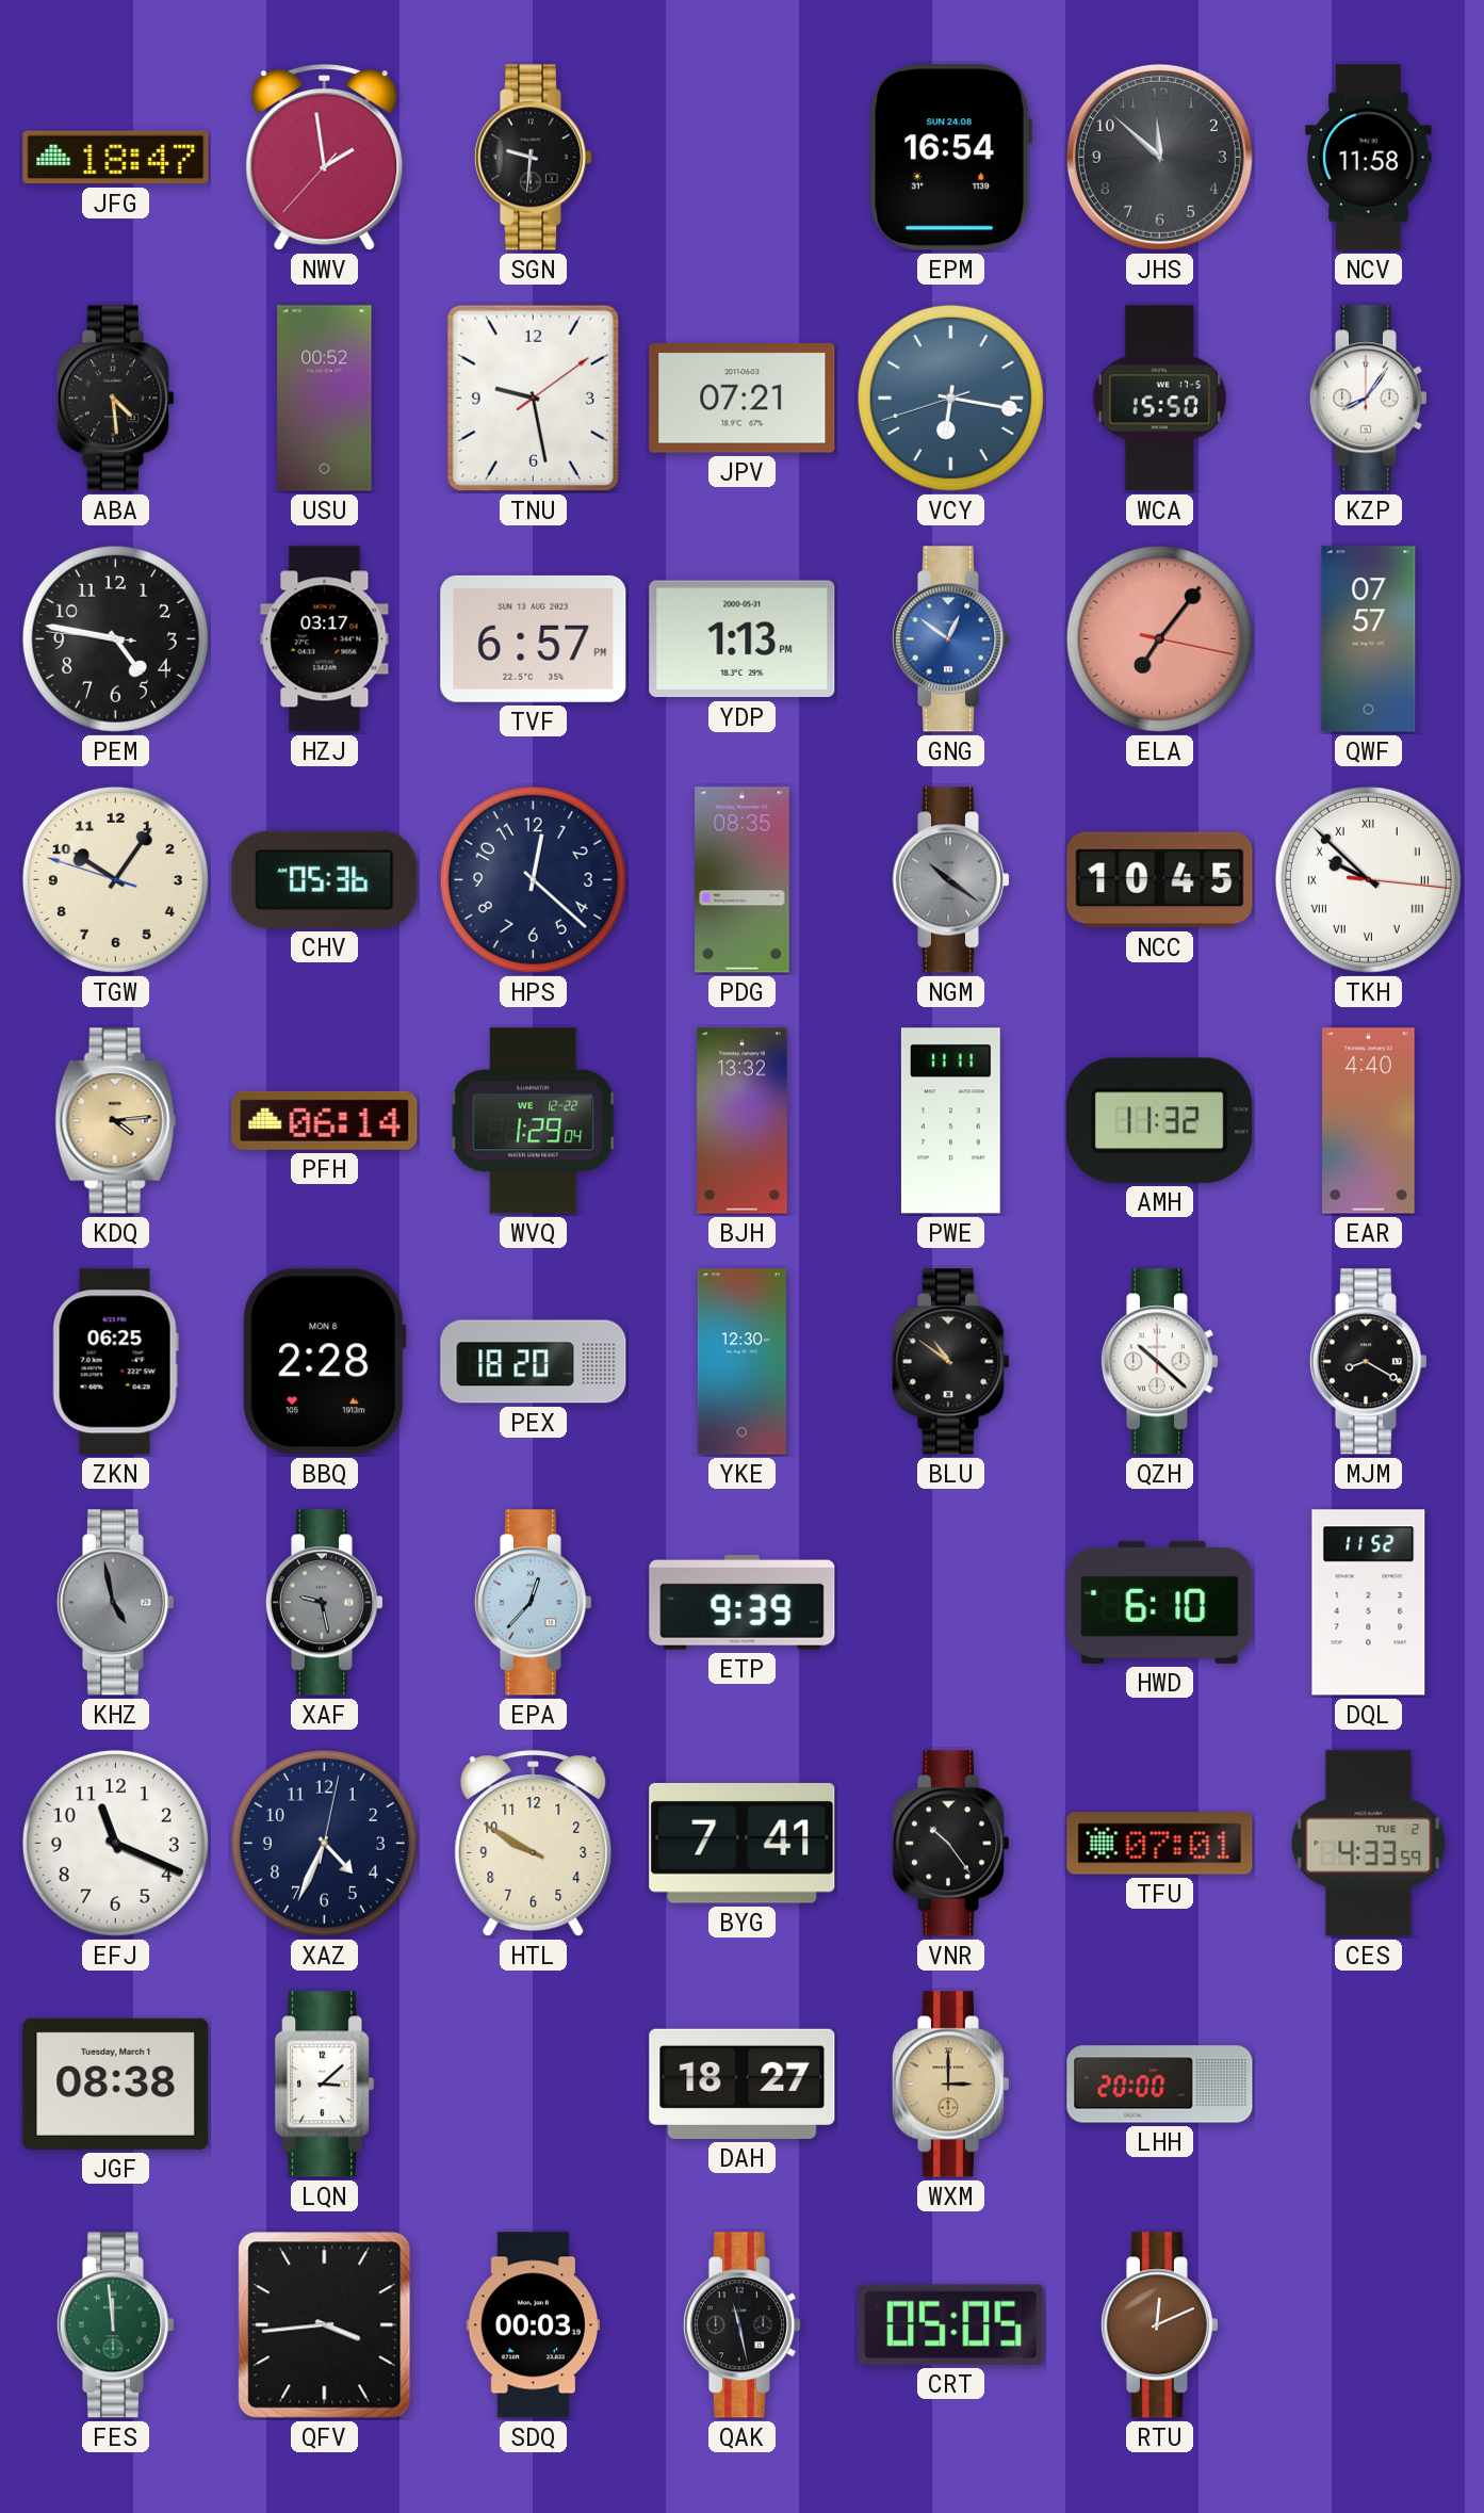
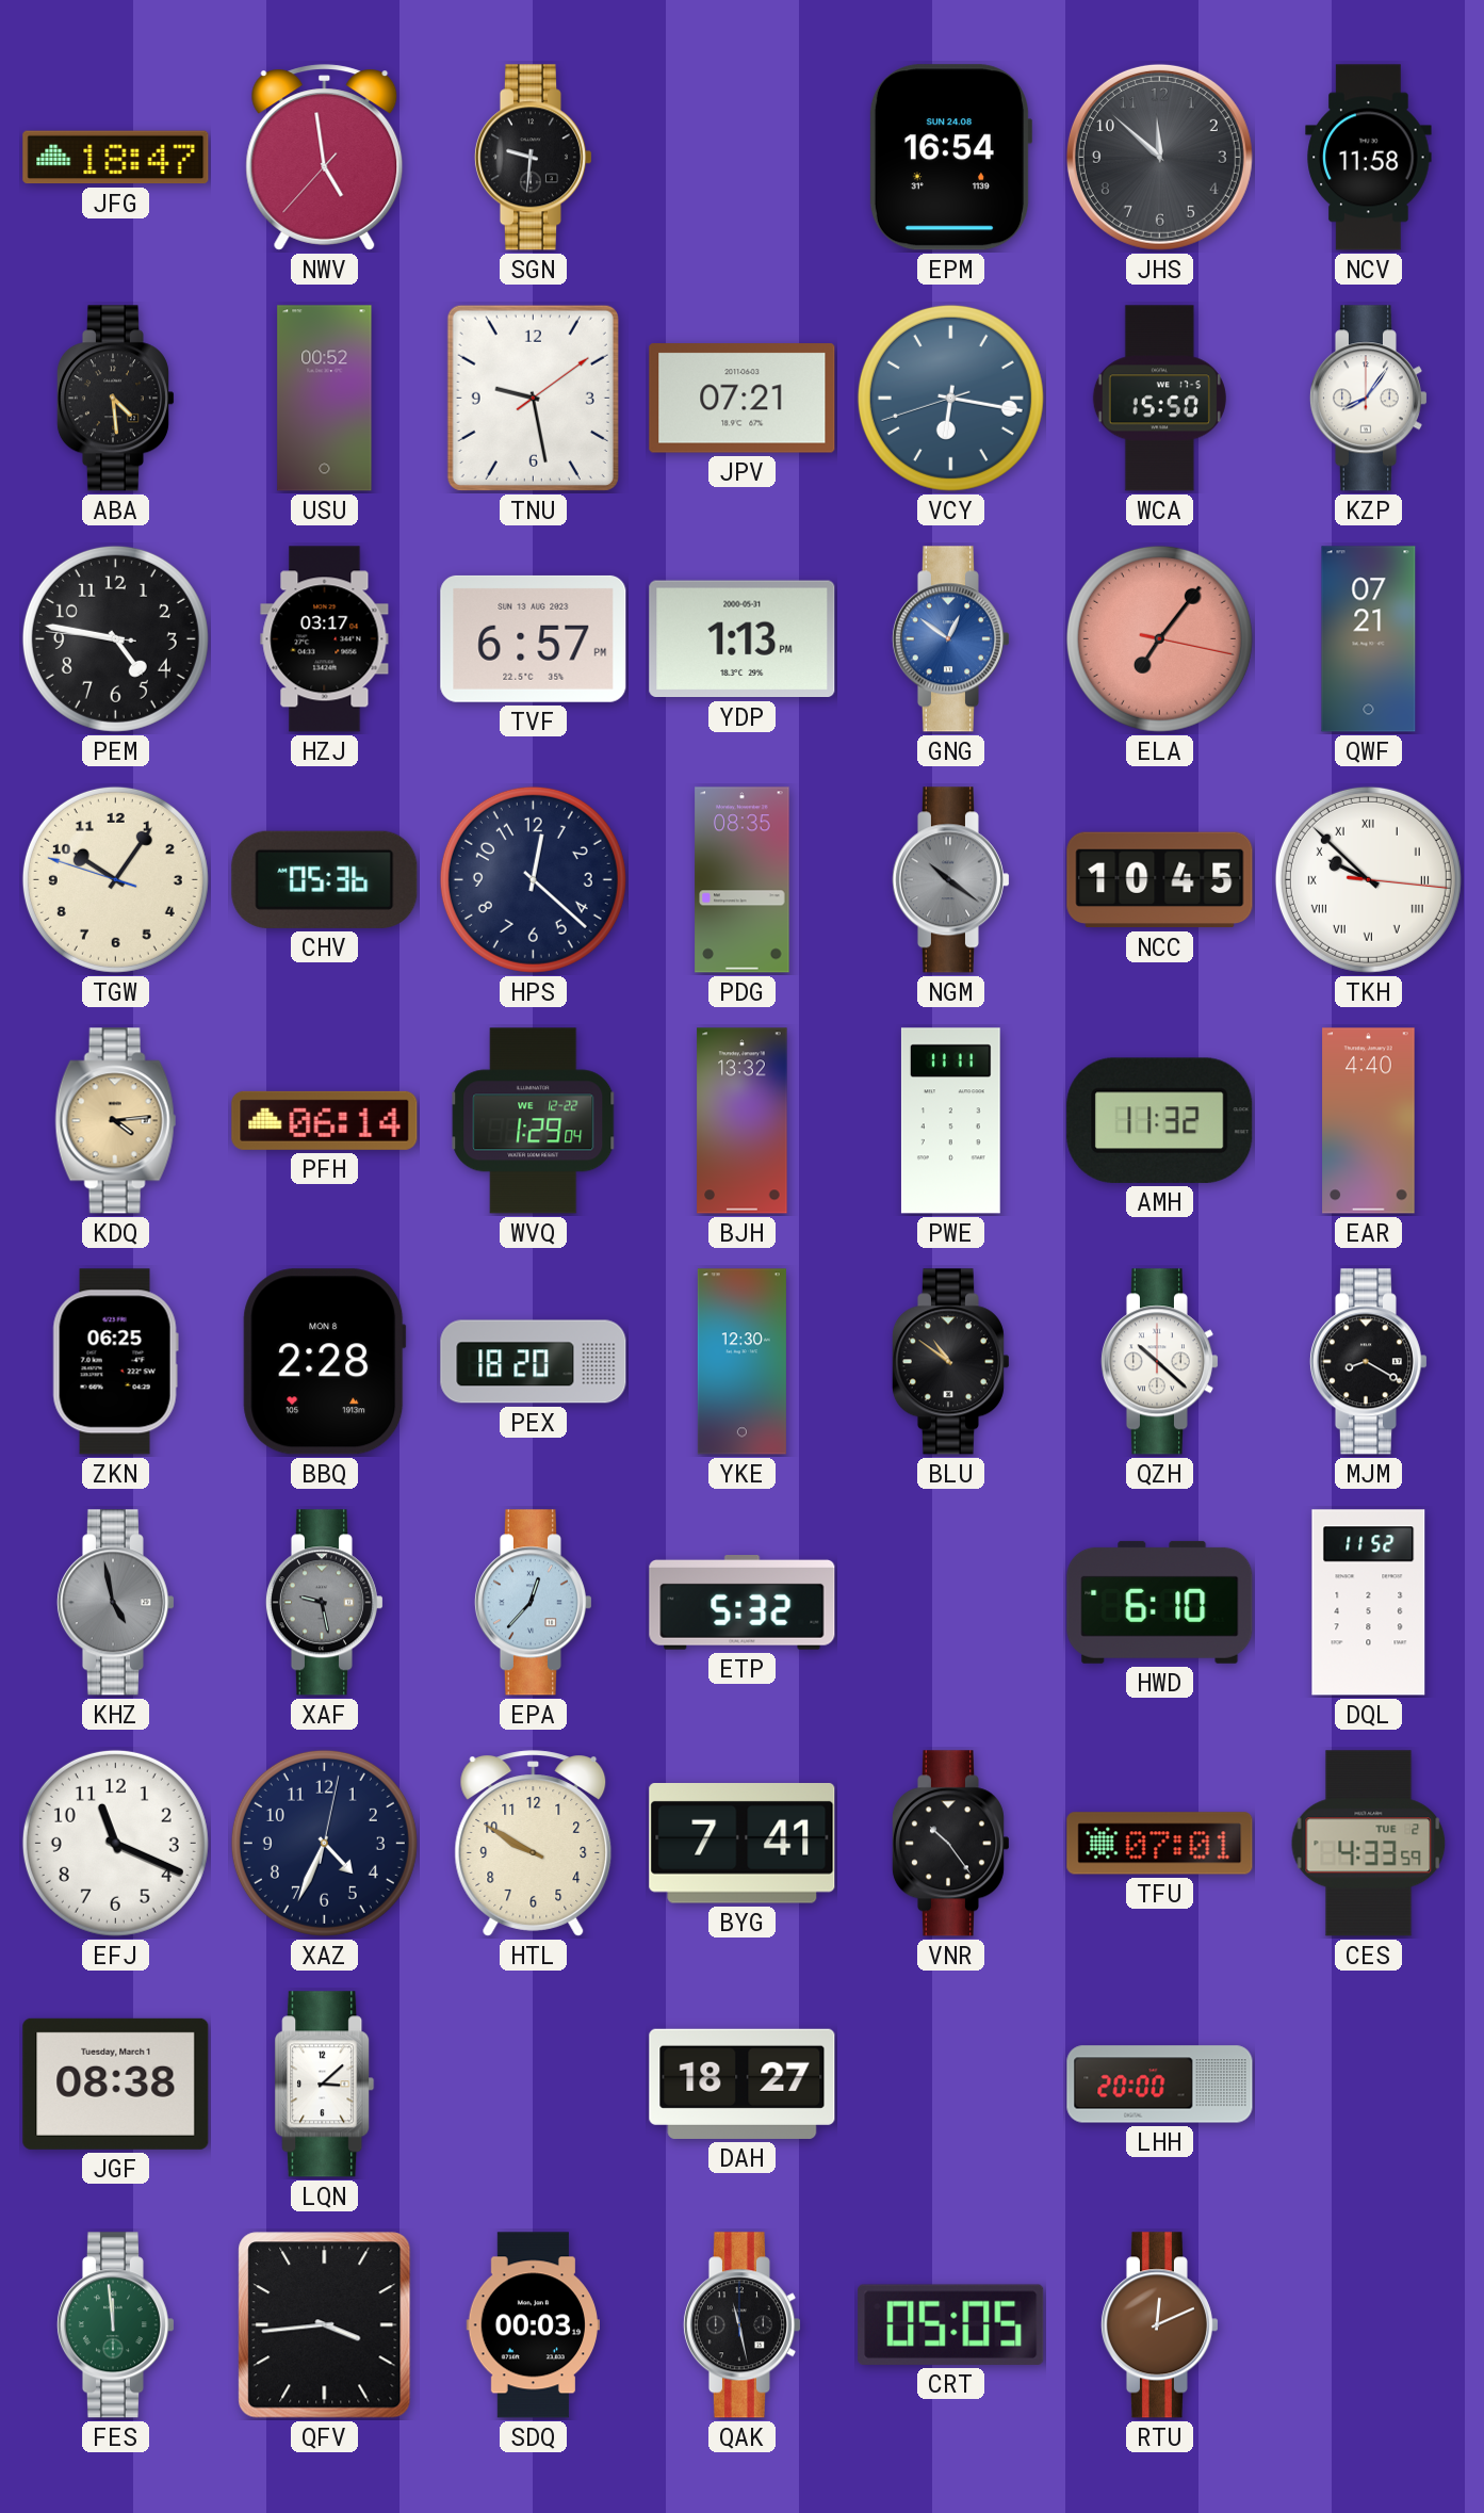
NWV: 1:58 -> 4:58 (325, 158)
QWF: 07:57 -> 07:21 (1369, 639)
ETP: 9:39 -> 5:32 (743, 1603)
WXM: 3:00 -> none (950, 2085)
